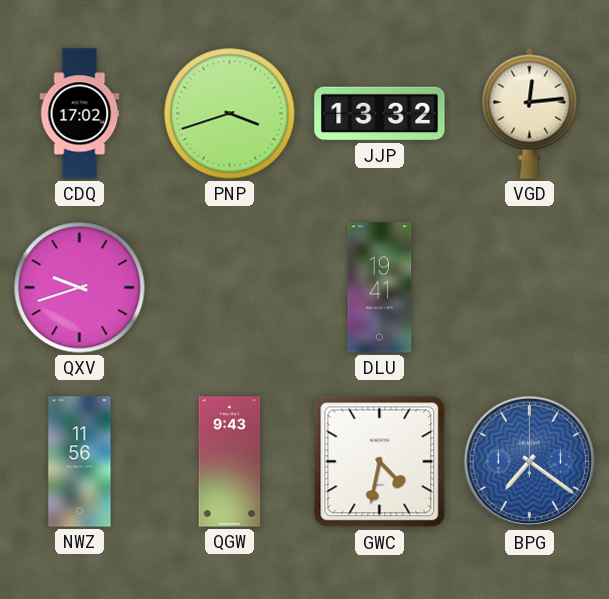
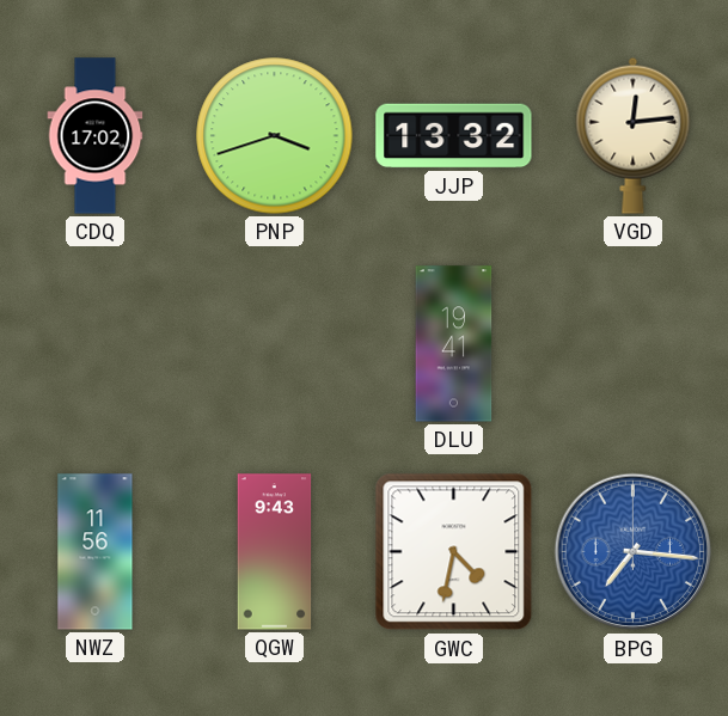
QXV: 9:42 -> none (80, 288)
BPG: 7:21 -> 7:16 (634, 552)
